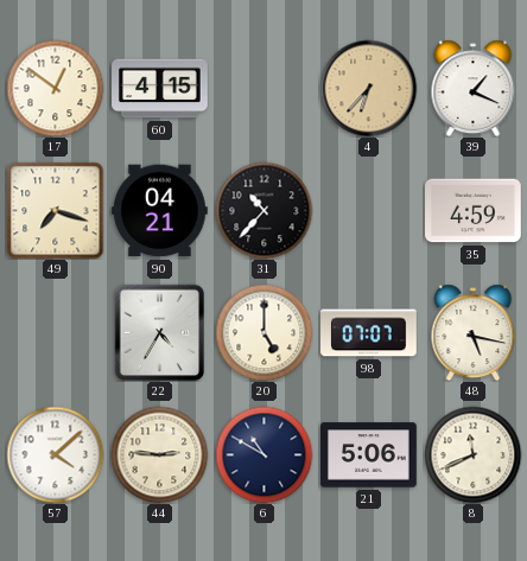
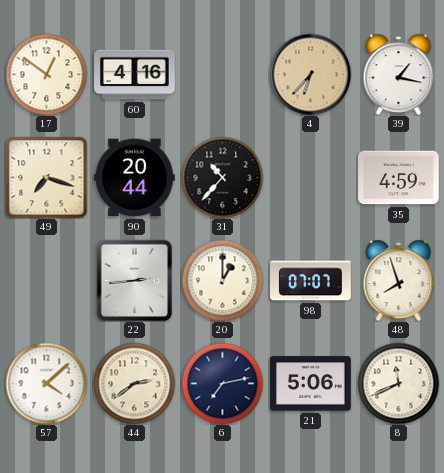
60: 4:15 -> 4:16 (135, 75)
39: 1:19 -> 1:17 (399, 74)
90: 04:21 -> 20:44 (135, 178)
22: 4:35 -> 2:44 (135, 280)
20: 5:00 -> 1:00 (222, 280)
48: 5:17 -> 7:57 (399, 280)
44: 2:46 -> 2:39 (134, 383)
6: 10:50 -> 7:13 (222, 383)
